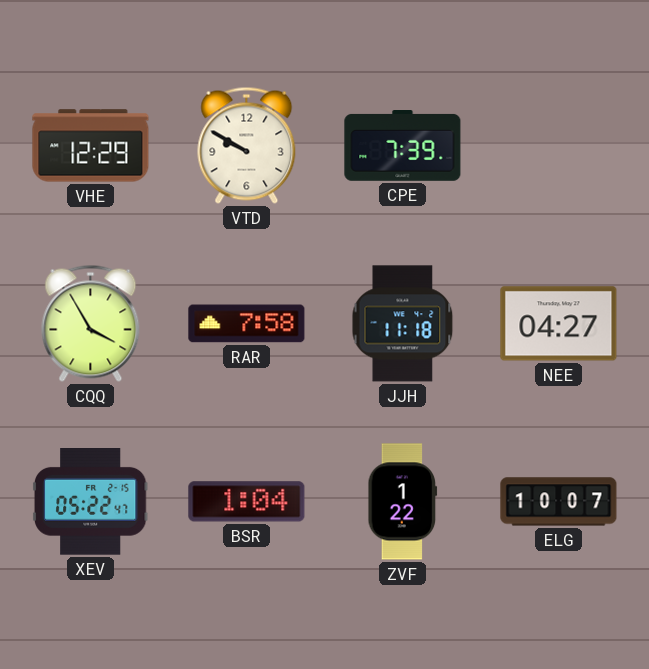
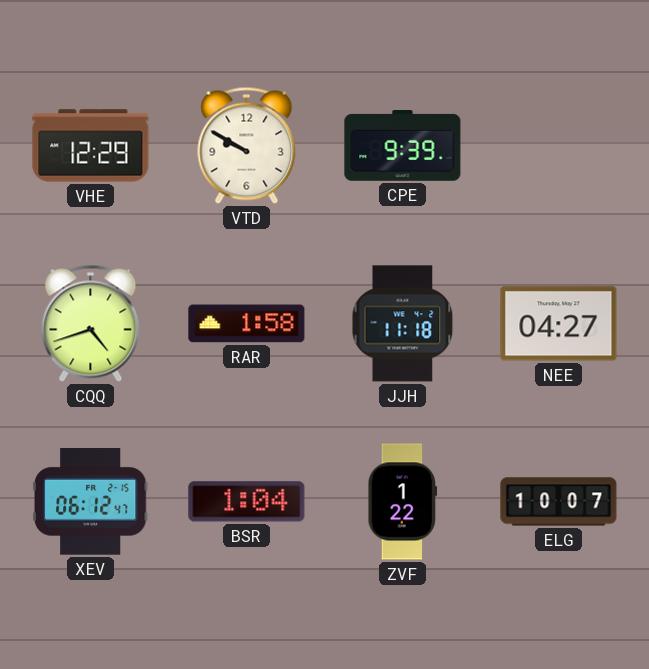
CPE: 7:39 -> 9:39 (403, 146)
CQQ: 3:55 -> 4:42 (91, 323)
RAR: 7:58 -> 1:58 (247, 324)
XEV: 05:22 -> 06:12 (90, 502)
